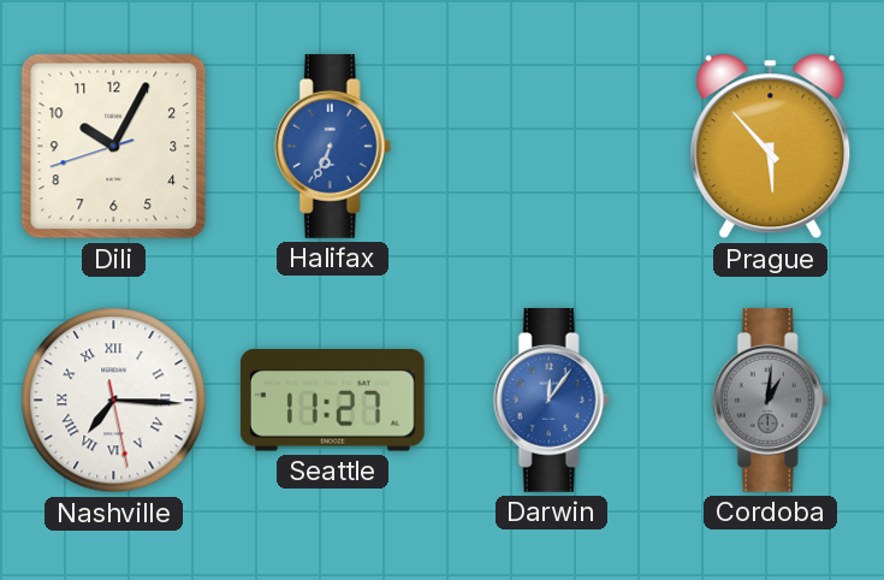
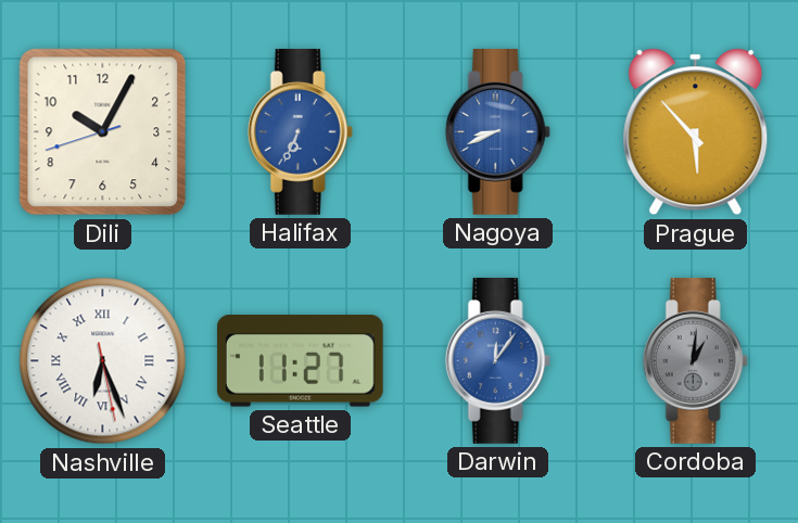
Nagoya: none -> 8:41 (497, 132)
Nashville: 7:15 -> 6:26 (103, 361)
